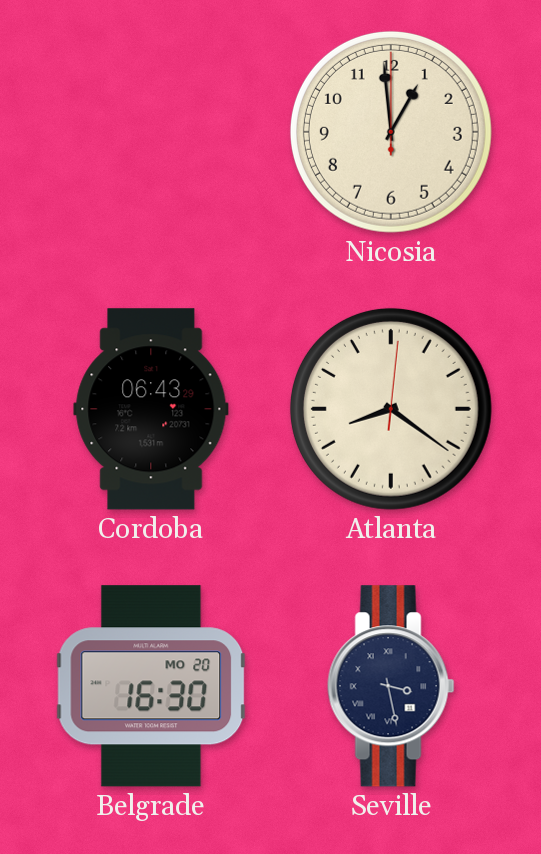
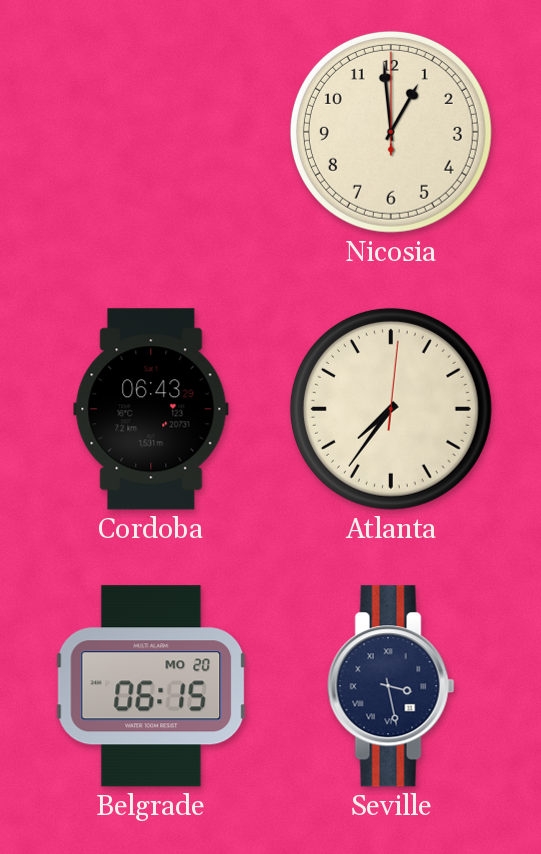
Atlanta: 8:21 -> 7:36 (391, 409)
Belgrade: 16:30 -> 06:15 (151, 686)
